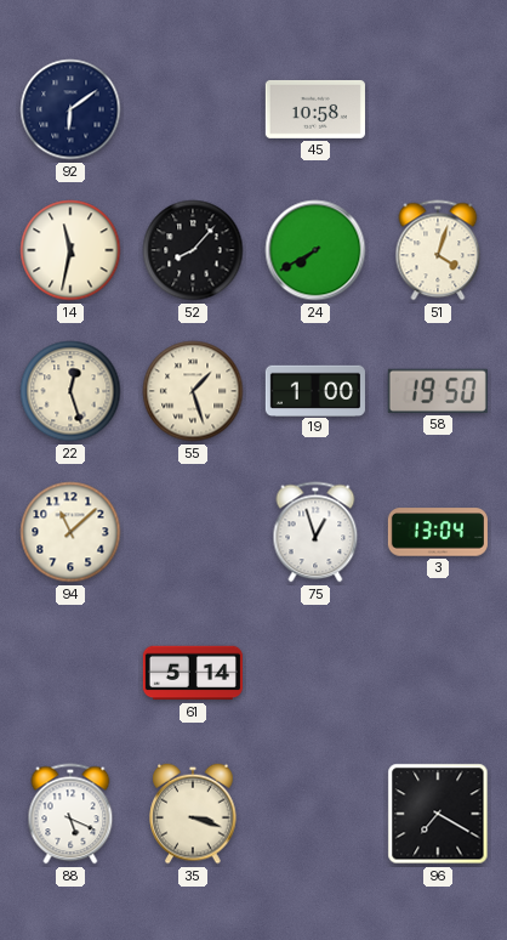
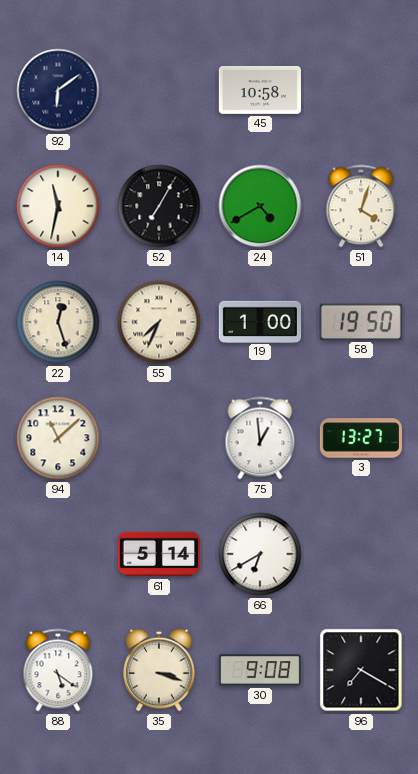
52: 8:07 -> 7:05 (159, 206)
24: 7:40 -> 4:40 (260, 206)
55: 1:27 -> 7:34 (159, 322)
75: 12:57 -> 12:59 (260, 438)
3: 13:04 -> 13:27 (361, 438)
66: none -> 6:40 (260, 554)
88: 5:19 -> 5:21 (58, 670)
30: none -> 9:08 (260, 670)
